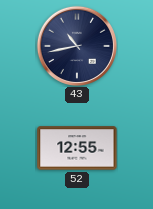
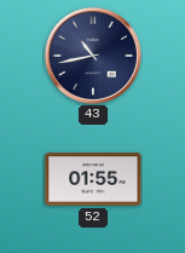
52: 12:55 -> 01:55 (93, 179)
